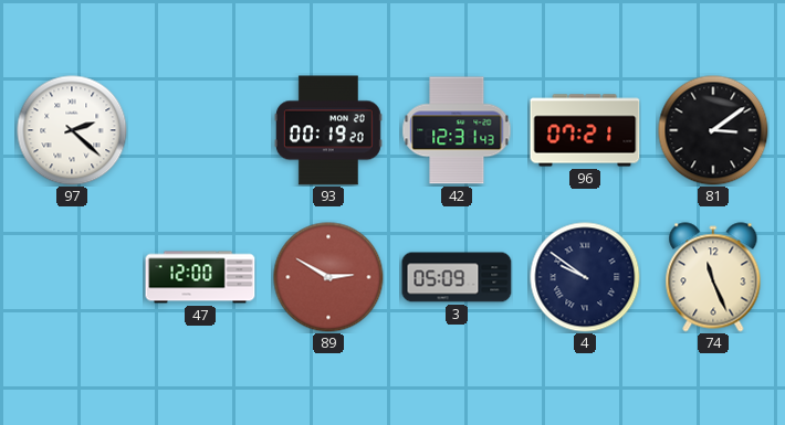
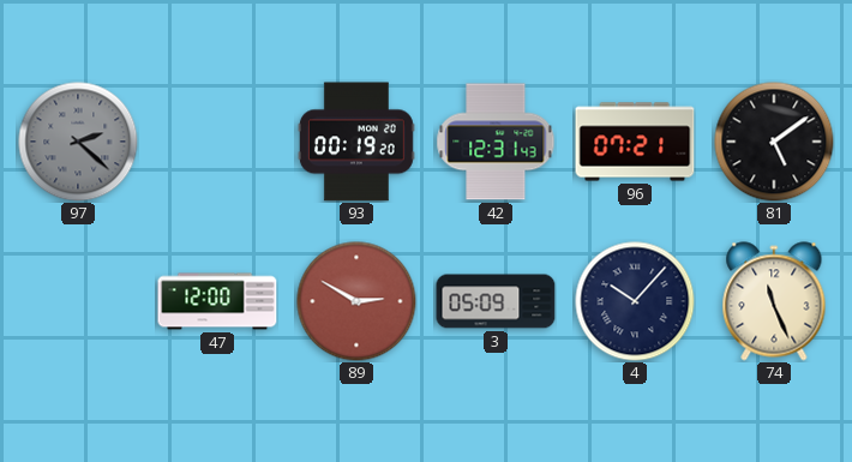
97 dial: white -> grey (78, 142)
81: 3:09 -> 5:09 (774, 142)
4: 9:51 -> 10:07 (635, 301)
